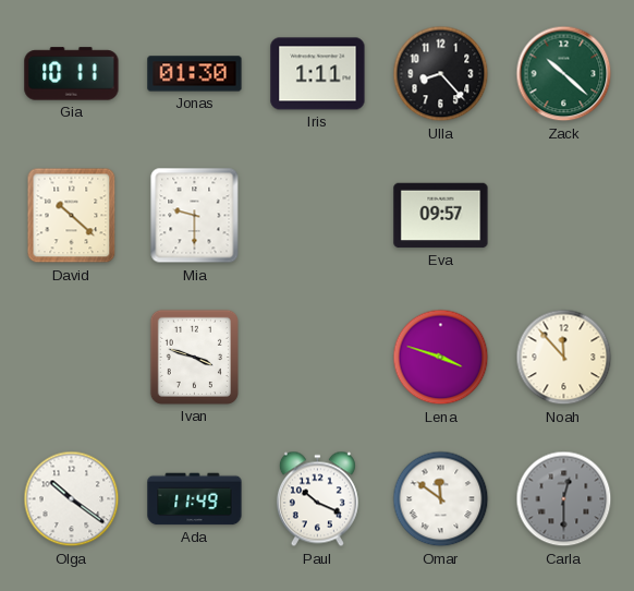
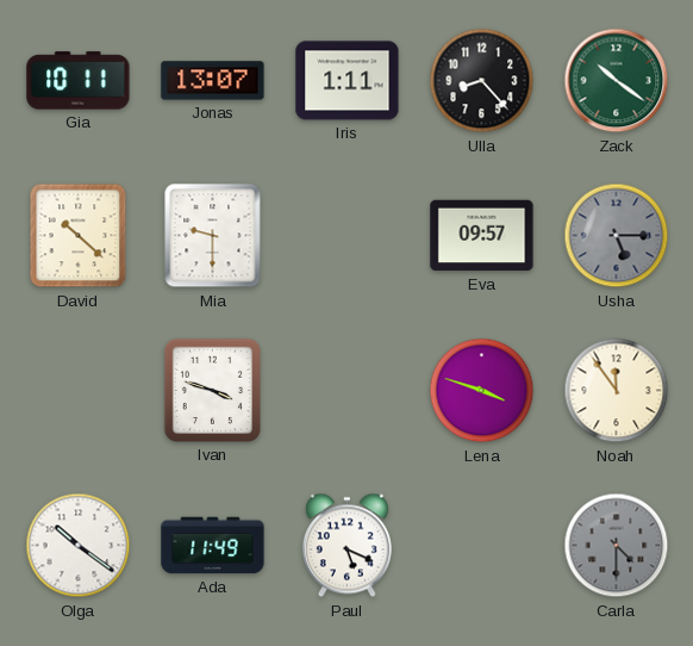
Jonas: 01:30 -> 13:07 (213, 81)
Zack: 10:22 -> 10:21 (617, 81)
Usha: none -> 5:15 (617, 236)
Noah: 11:53 -> 11:54 (617, 391)
Paul: 10:19 -> 5:19 (346, 546)
Omar: 11:51 -> none (441, 499)
Carla: 12:30 -> 4:30 (617, 546)
